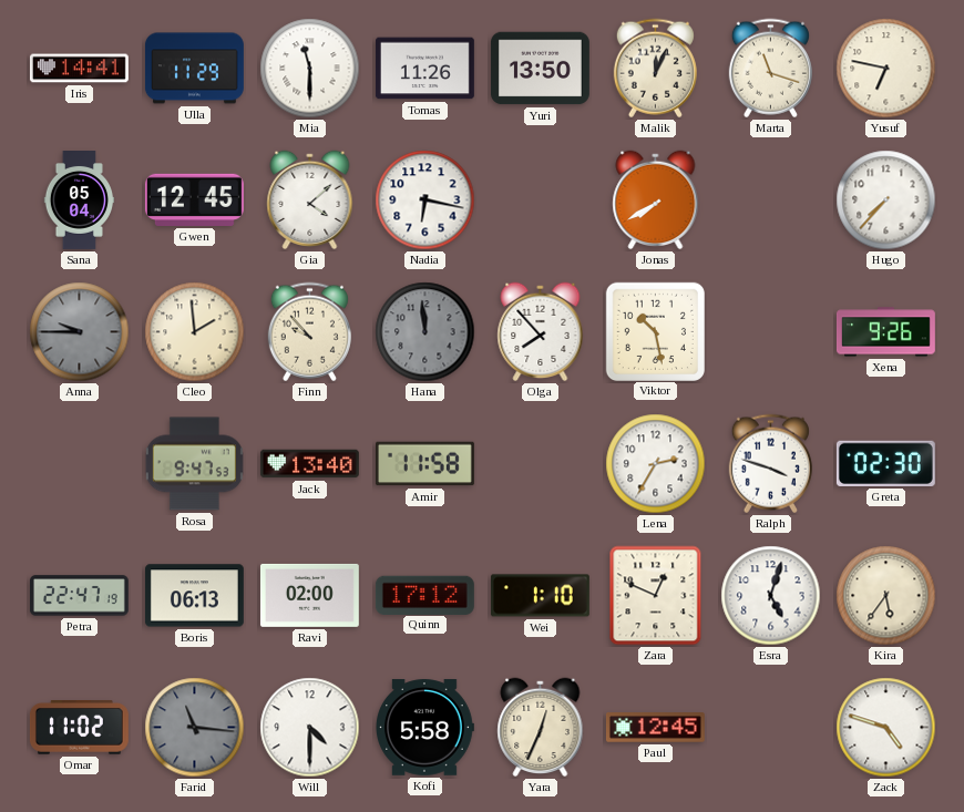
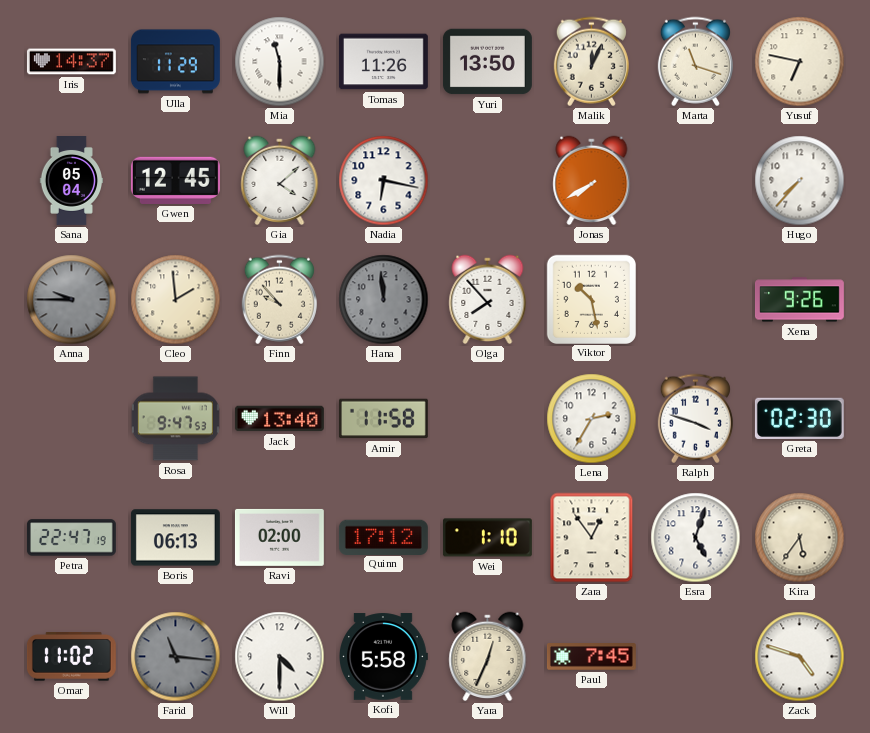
Iris: 14:41 -> 14:37 (71, 62)
Zara: 12:49 -> 12:54 (592, 538)
Paul: 12:45 -> 7:45 (591, 657)
